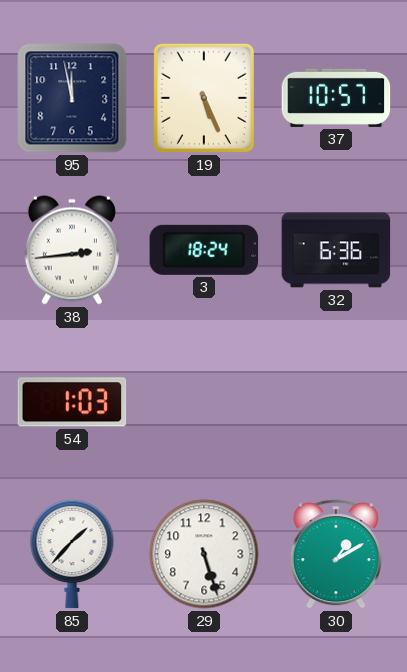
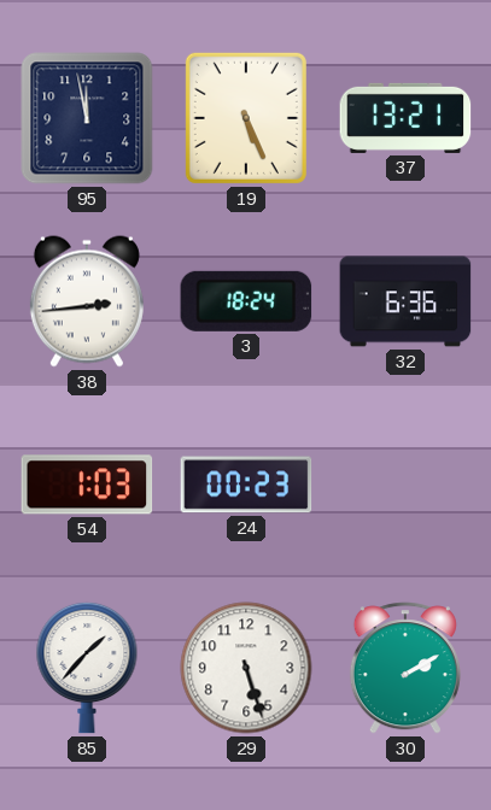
37: 10:57 -> 13:21 (405, 118)
24: none -> 00:23 (246, 485)
30: 1:10 -> 2:10 (405, 668)
